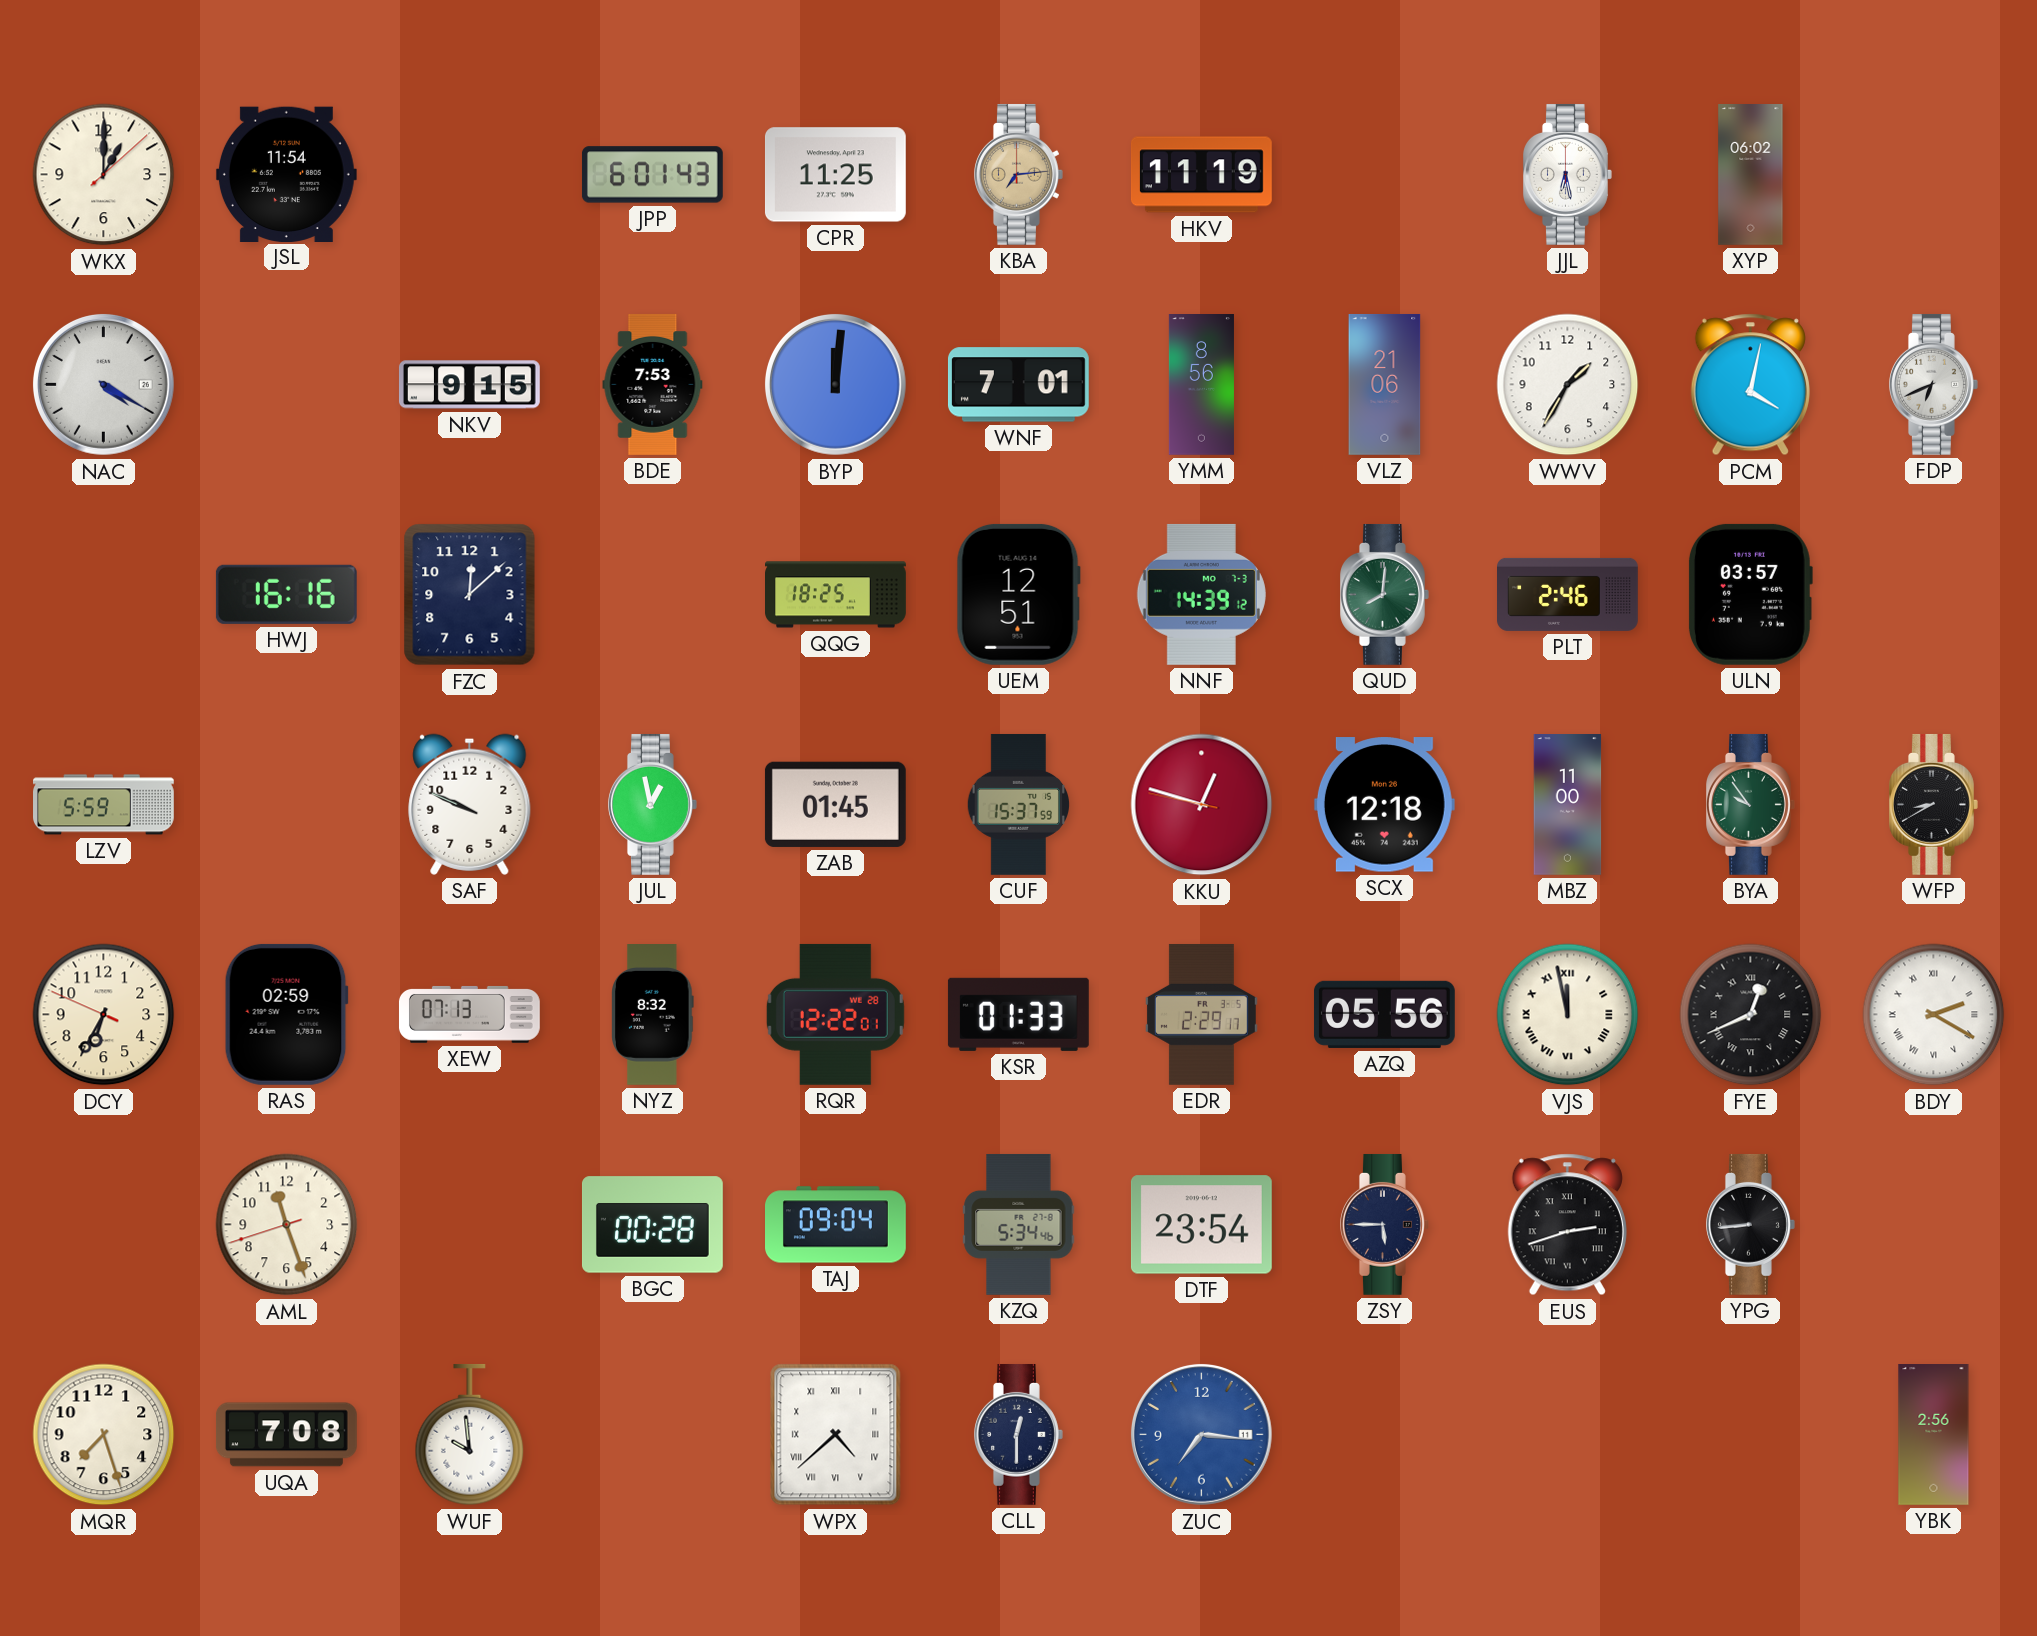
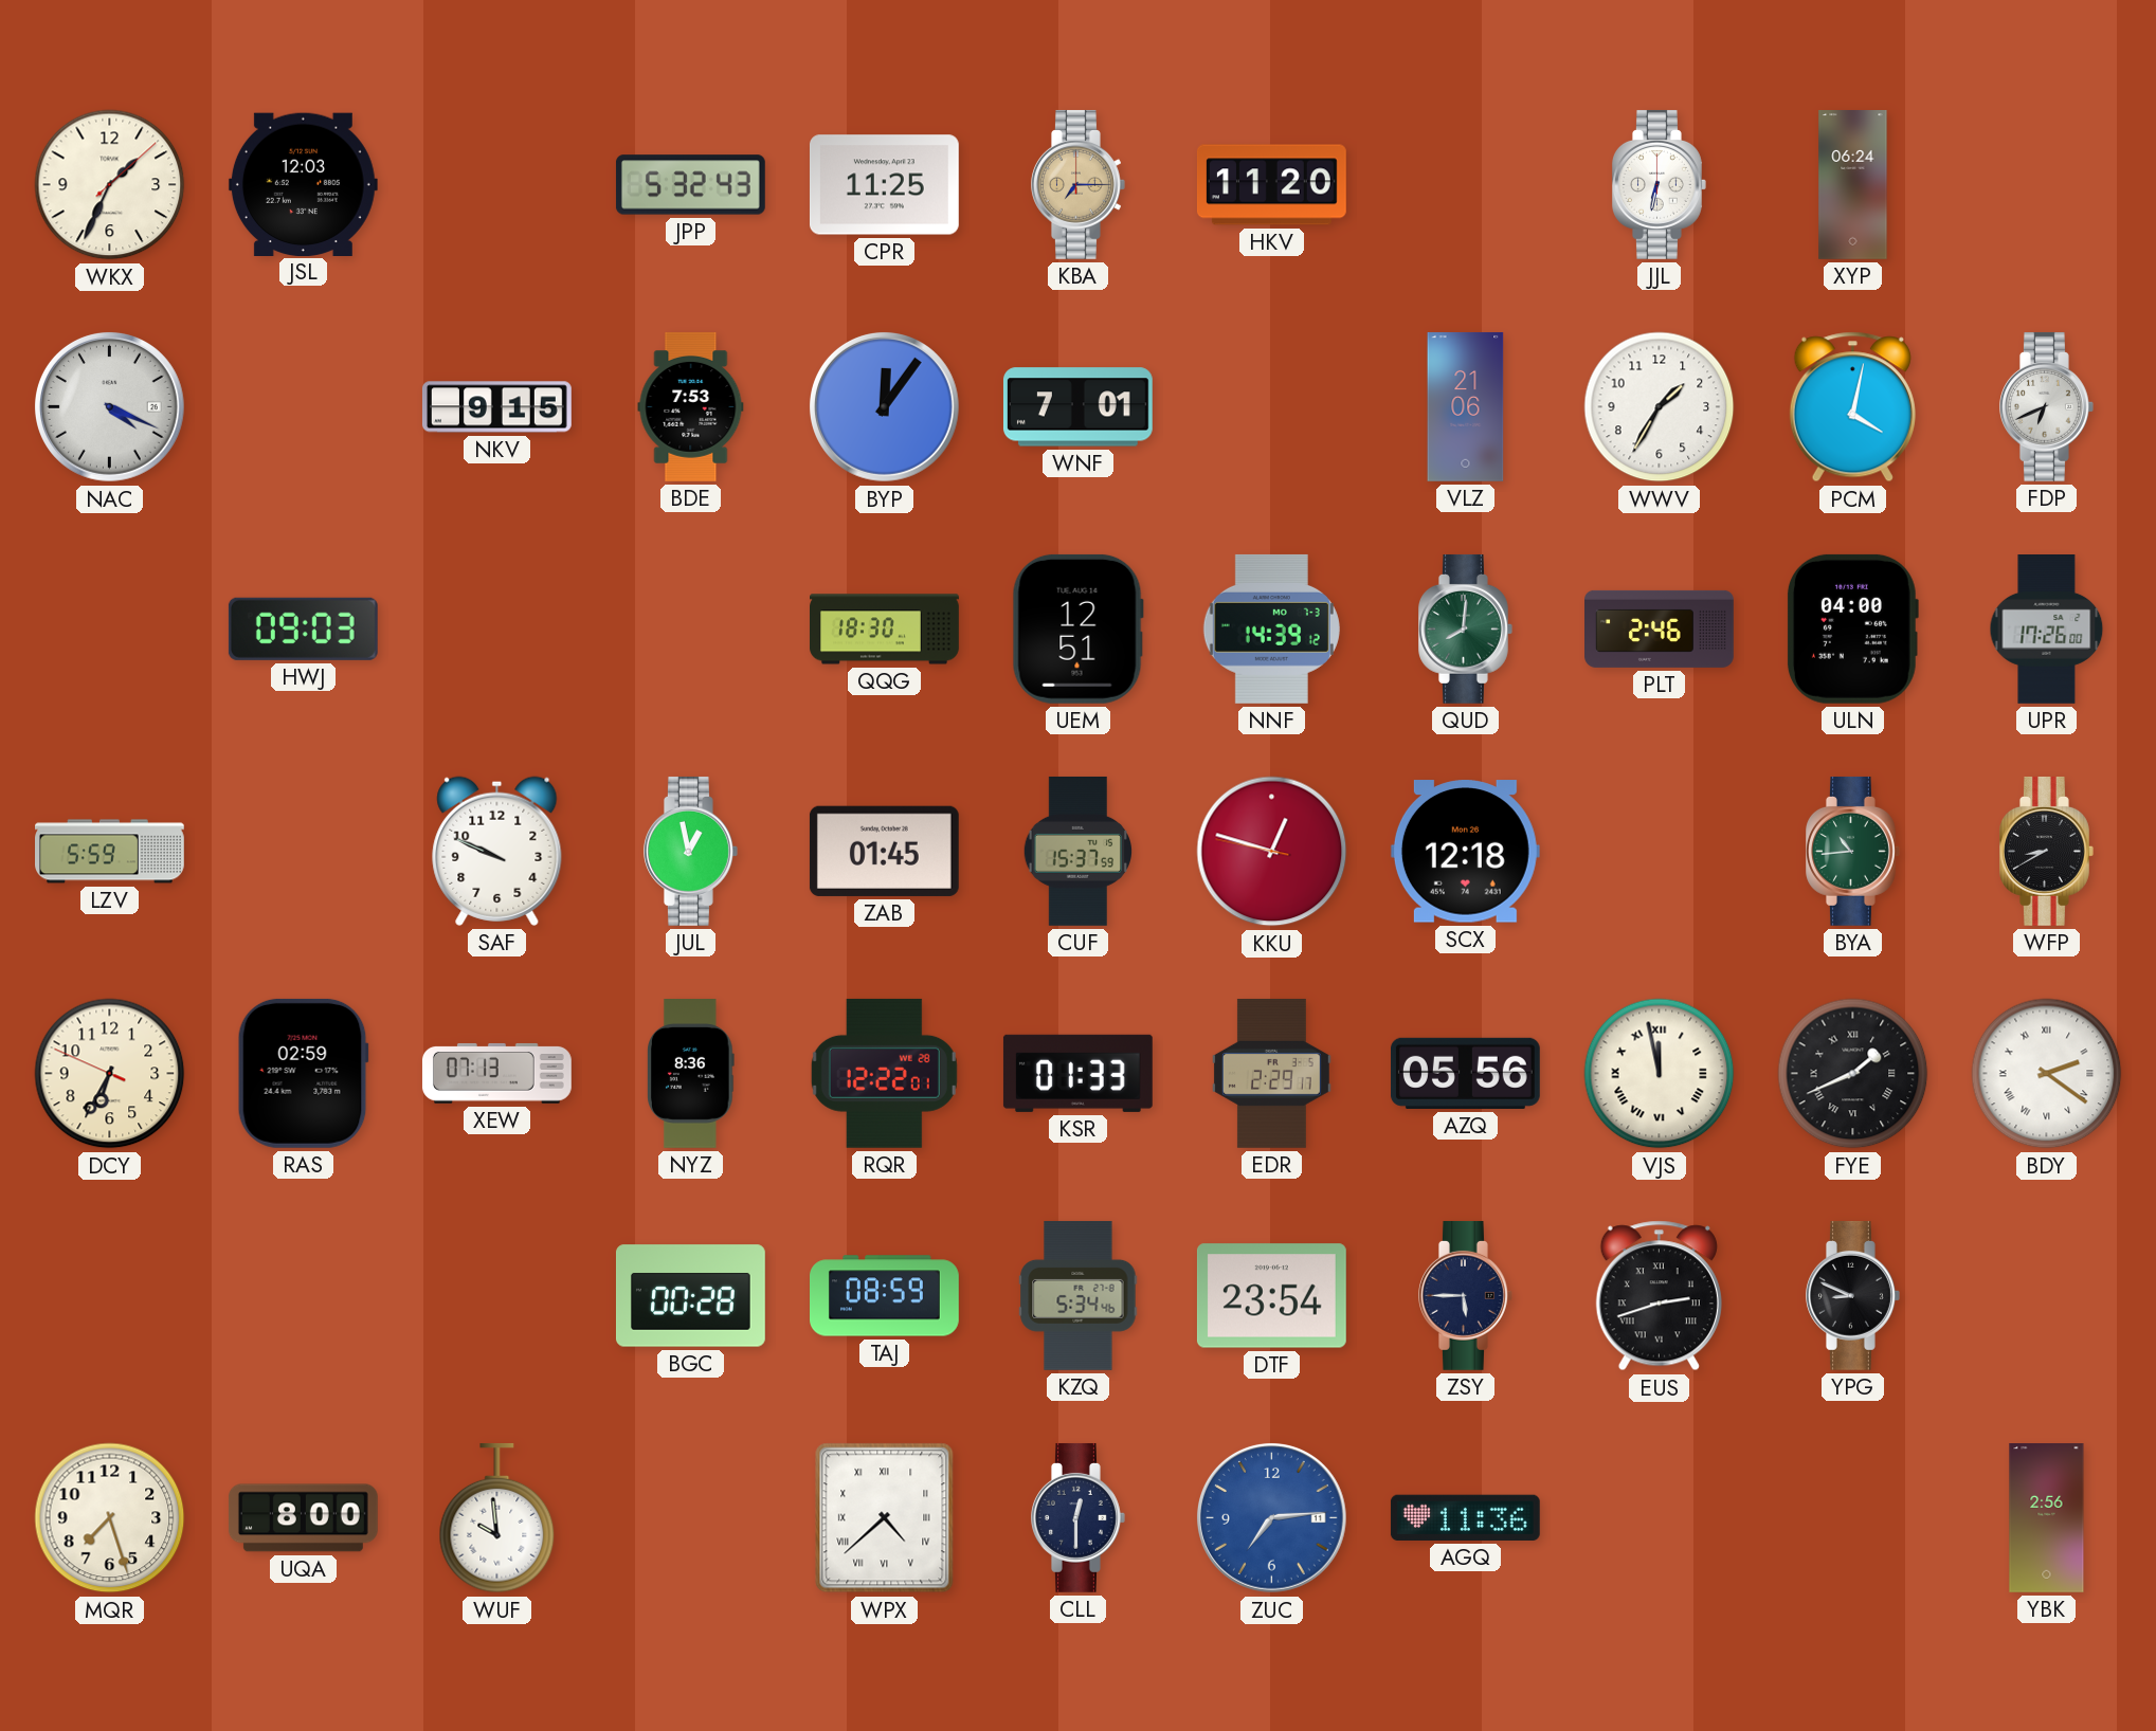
WKX: 1:00 -> 1:34 (110, 185)
JSL: 11:54 -> 12:03 (303, 184)
JPP: 6:01 -> 5:32 (690, 185)
KBA: 7:14 -> 7:15 (1079, 184)
HKV: 11:19 -> 11:20 (1271, 185)
JJL: 6:28 -> 6:32 (1660, 184)
XYP: 06:02 -> 06:24 (1853, 185)
NAC: 4:20 -> 4:19 (109, 406)
BYP: 12:01 -> 12:06 (884, 406)
YMM: 8:56 -> none (1201, 385)
HWJ: 16:16 -> 09:03 (303, 628)
FZC: 12:08 -> none (470, 595)
QQG: 18:25 -> 18:30 (885, 630)
ULN: 03:57 -> 04:00 (1852, 628)
UPR: none -> 17:26 (2047, 630)
MBZ: 11:00 -> none (1568, 805)
BYA: 9:54 -> 10:44 (1853, 851)
NYZ: 8:32 -> 8:36 (691, 1074)
FYE: 12:41 -> 1:41 (1853, 1074)
BDY: 2:20 -> 2:21 (2047, 1074)
AML: 11:26 -> none (287, 1225)
TAJ: 09:04 -> 08:59 (885, 1296)
YPG: 8:44 -> 8:49 (1853, 1295)
UQA: 7:08 -> 8:00 (303, 1518)
ZUC: 7:16 -> 7:14 (1271, 1517)
AGQ: none -> 11:36 (1465, 1517)
